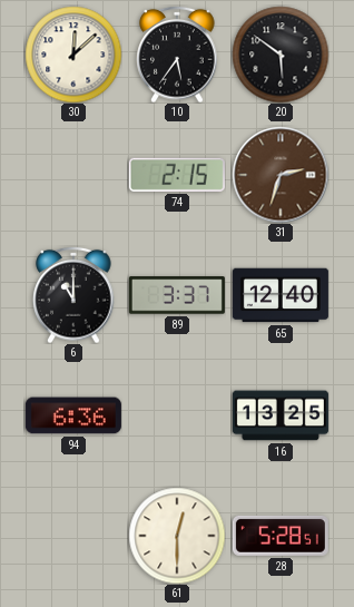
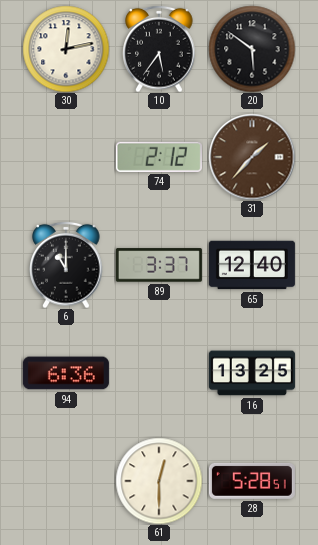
30: 12:08 -> 12:13 (66, 49)
74: 2:15 -> 2:12 (159, 157)
31: 2:33 -> 1:37 (252, 157)
